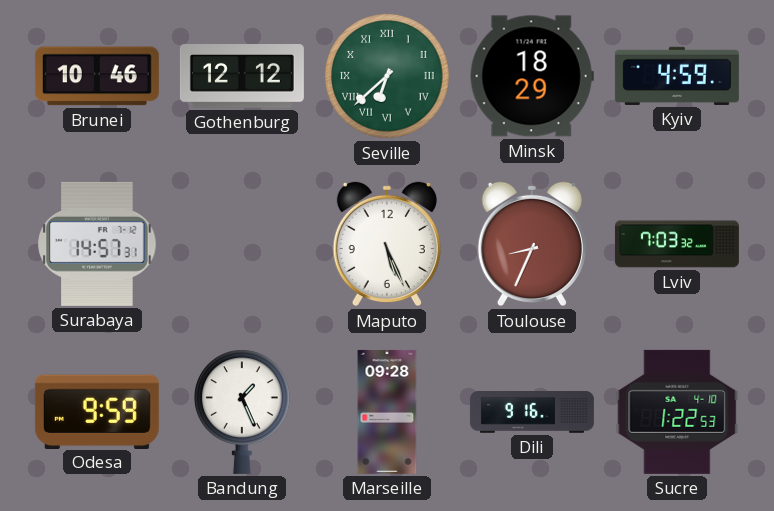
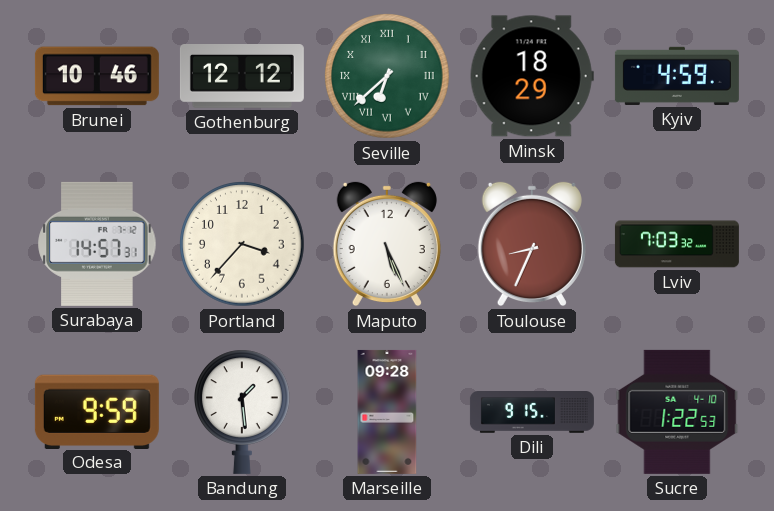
Portland: none -> 3:37 (242, 244)
Bandung: 1:26 -> 1:29 (243, 412)
Dili: 9:16 -> 9:15 (532, 412)
